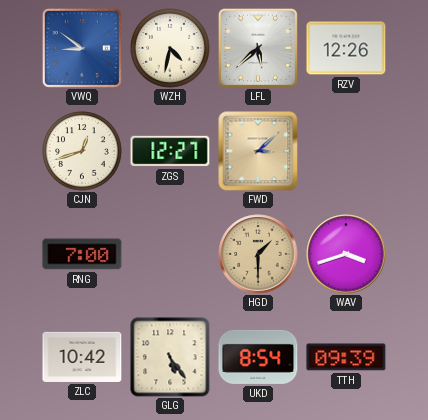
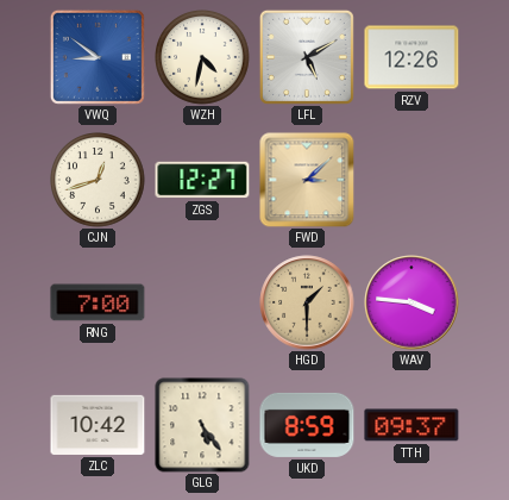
LFL: 5:38 -> 5:10 (307, 57)
WAV: 3:42 -> 3:46 (411, 302)
UKD: 8:54 -> 8:59 (307, 425)
TTH: 09:39 -> 09:37 (411, 425)
